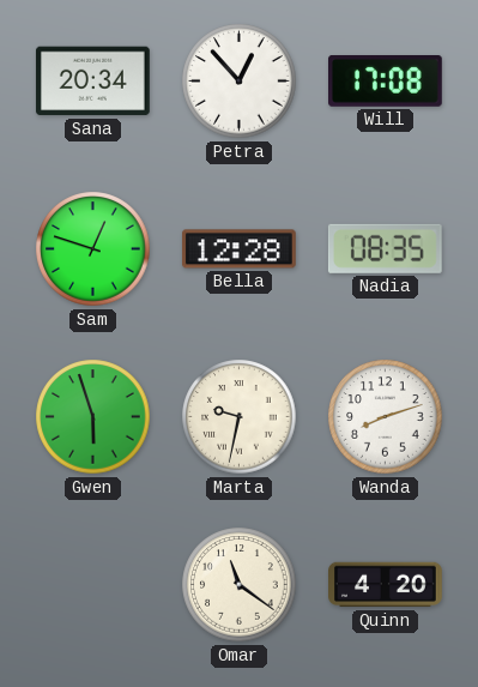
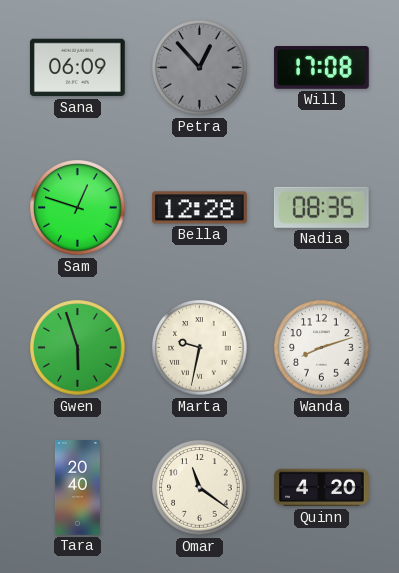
Sana: 20:34 -> 06:09 (77, 68)
Petra dial: white -> grey (200, 68)
Tara: none -> 20:40 (77, 488)
